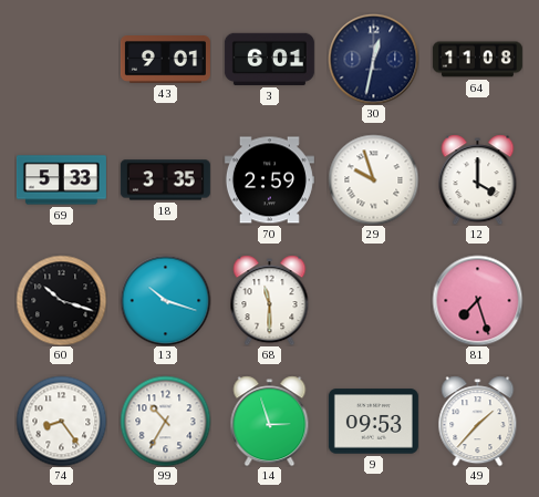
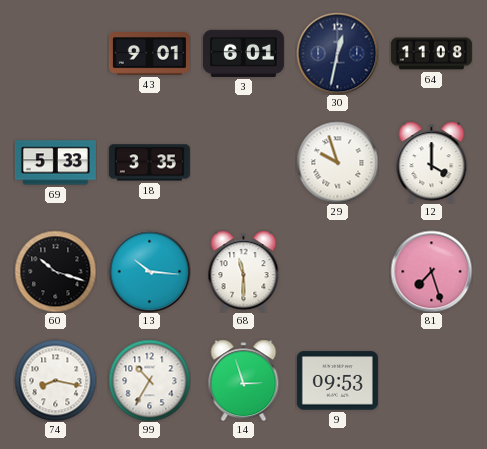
70: 2:59 -> none (269, 180)
13: 10:18 -> 10:16 (149, 271)
74: 8:24 -> 8:17 (55, 380)
49: 1:37 -> none (478, 421)
